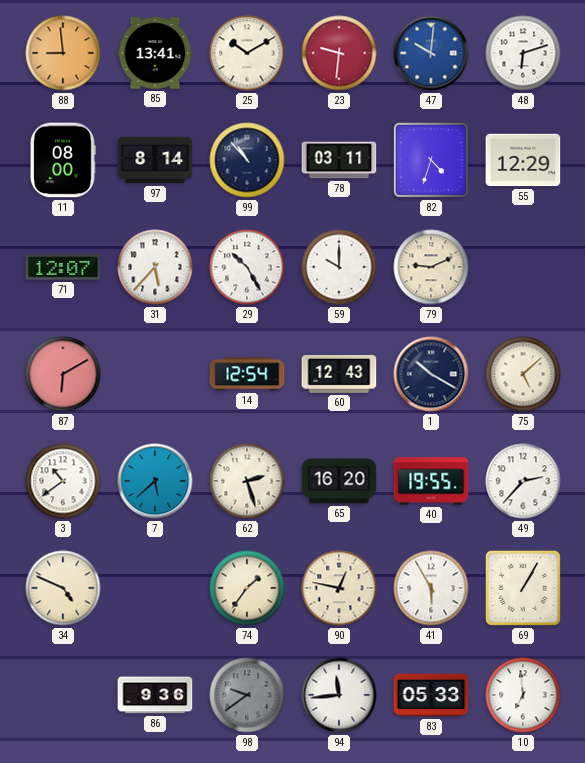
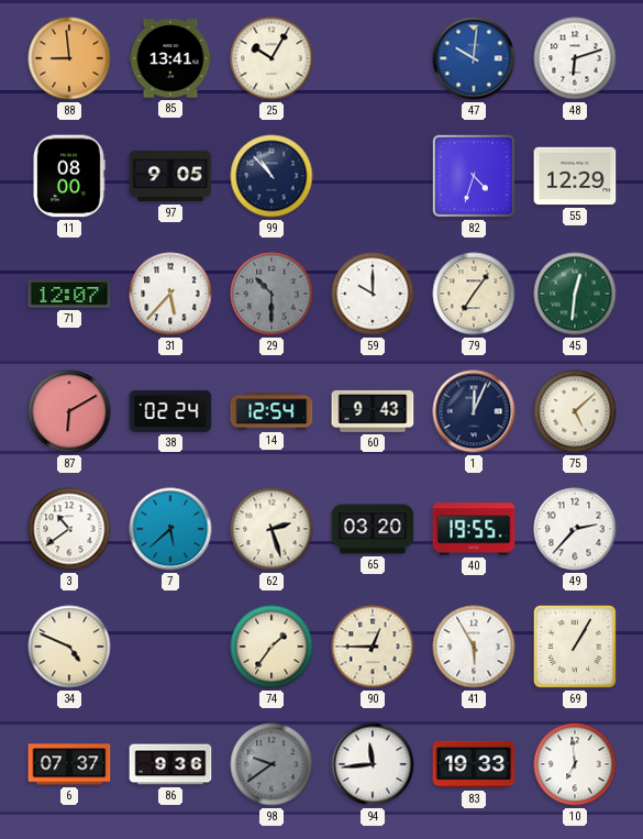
25: 10:10 -> 10:05 (271, 58)
23: 9:31 -> none (339, 53)
97: 8:14 -> 9:05 (170, 176)
78: 03:11 -> none (339, 160)
29: 10:25 -> 10:30 (271, 294)
29 dial: white -> grey (271, 294)
79: 9:11 -> 7:06 (474, 294)
45: none -> 12:31 (575, 294)
38: none -> 02:24 (170, 411)
60: 12:43 -> 9:43 (373, 411)
1: 10:20 -> 12:04 (474, 411)
65: 16:20 -> 03:20 (373, 529)
90: 12:47 -> 12:45 (373, 647)
6: none -> 07:37 (69, 764)
83: 05:33 -> 19:33 (474, 764)
